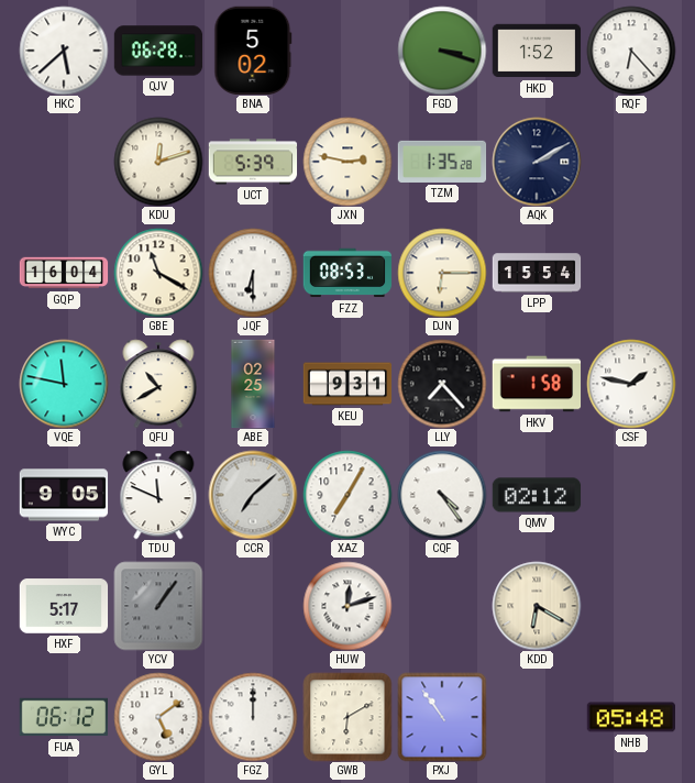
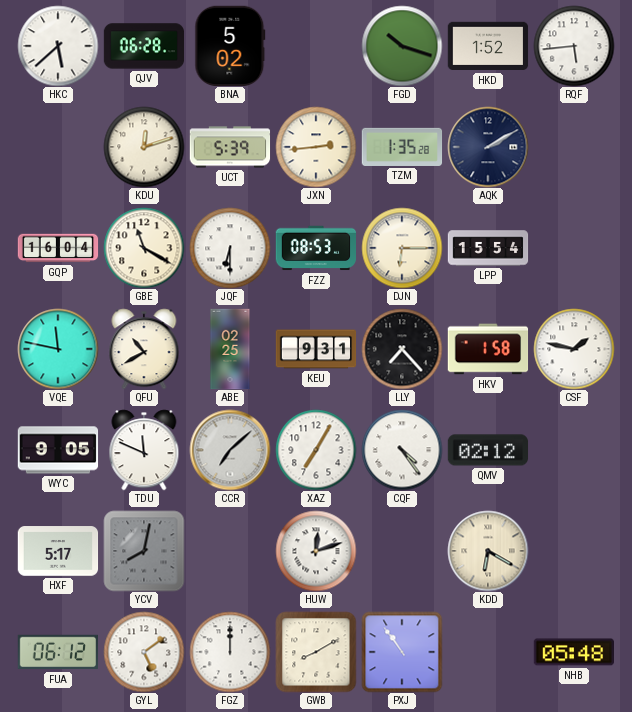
FGD: 3:18 -> 10:18 (402, 46)
RQF: 6:23 -> 5:44 (574, 46)
JXN: 2:47 -> 2:44 (316, 147)
YCV: 1:06 -> 8:02 (144, 551)
GWB: 6:10 -> 8:10 (316, 652)
